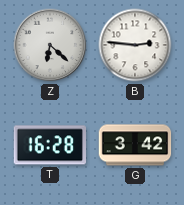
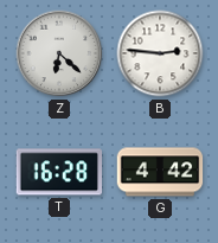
G: 3:42 -> 4:42 (160, 172)
